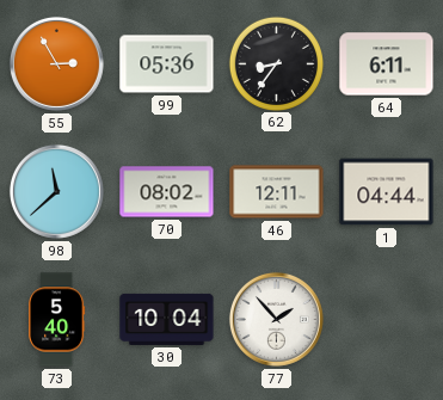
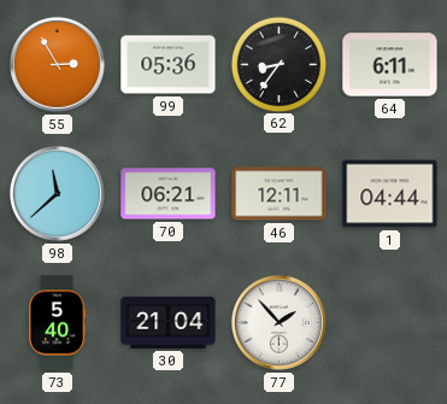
70: 08:02 -> 06:21 (169, 194)
30: 10:04 -> 21:04 (169, 322)
